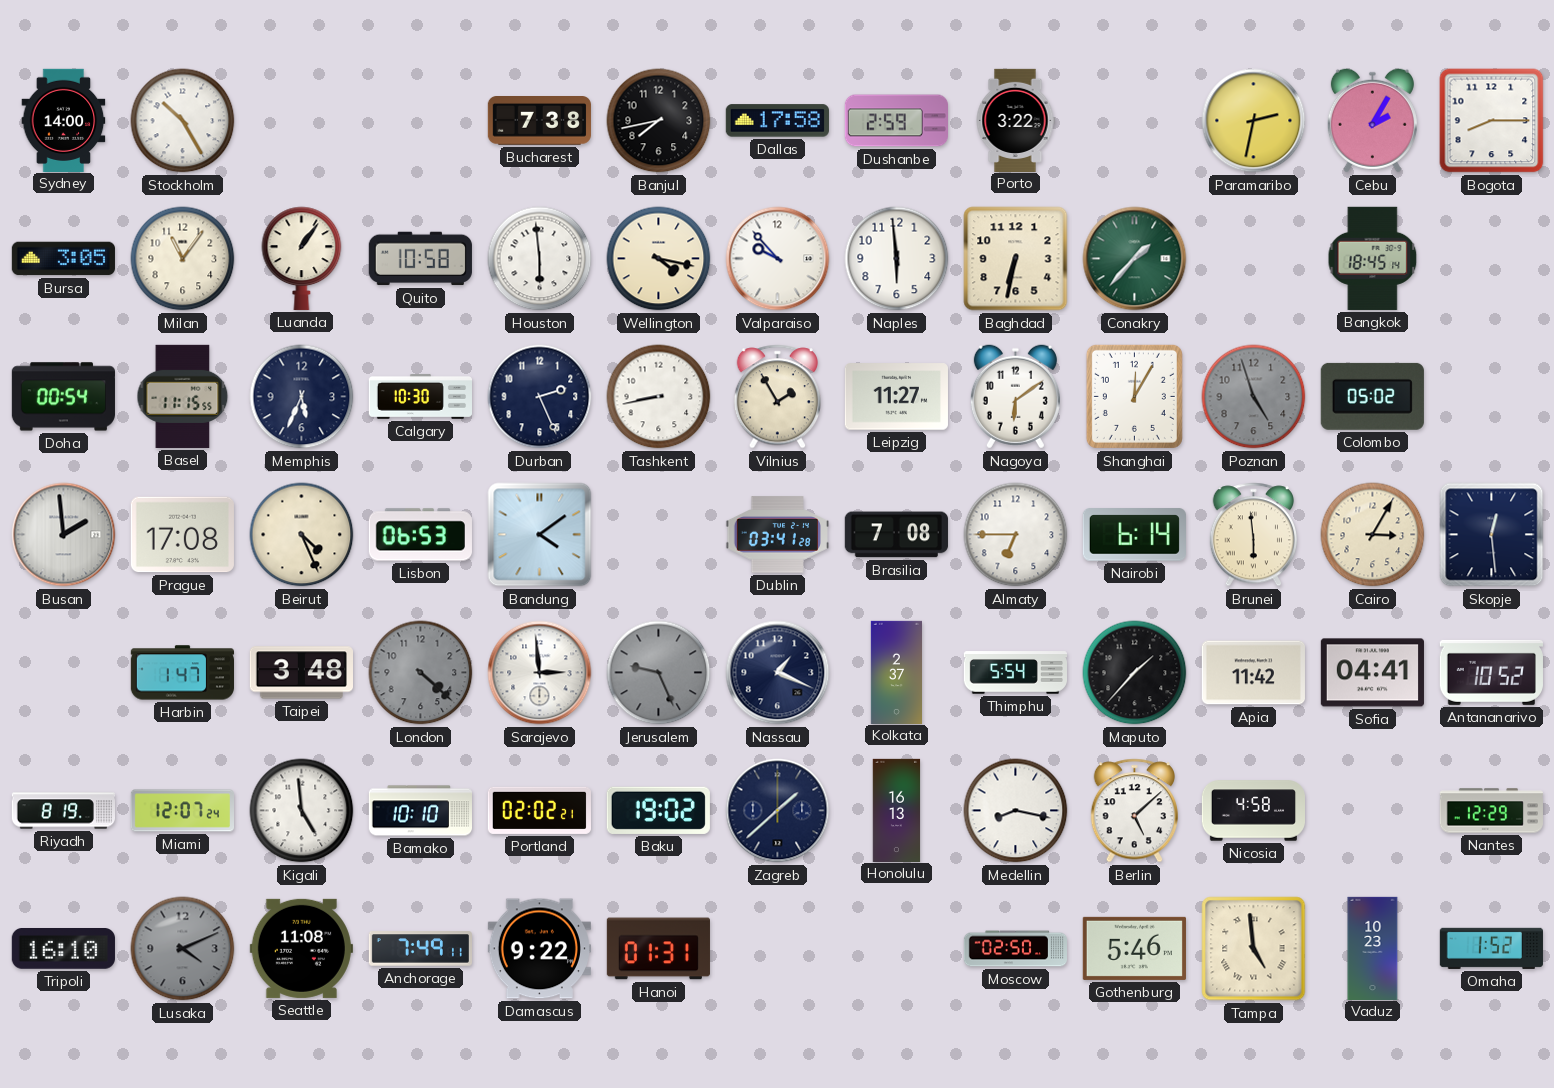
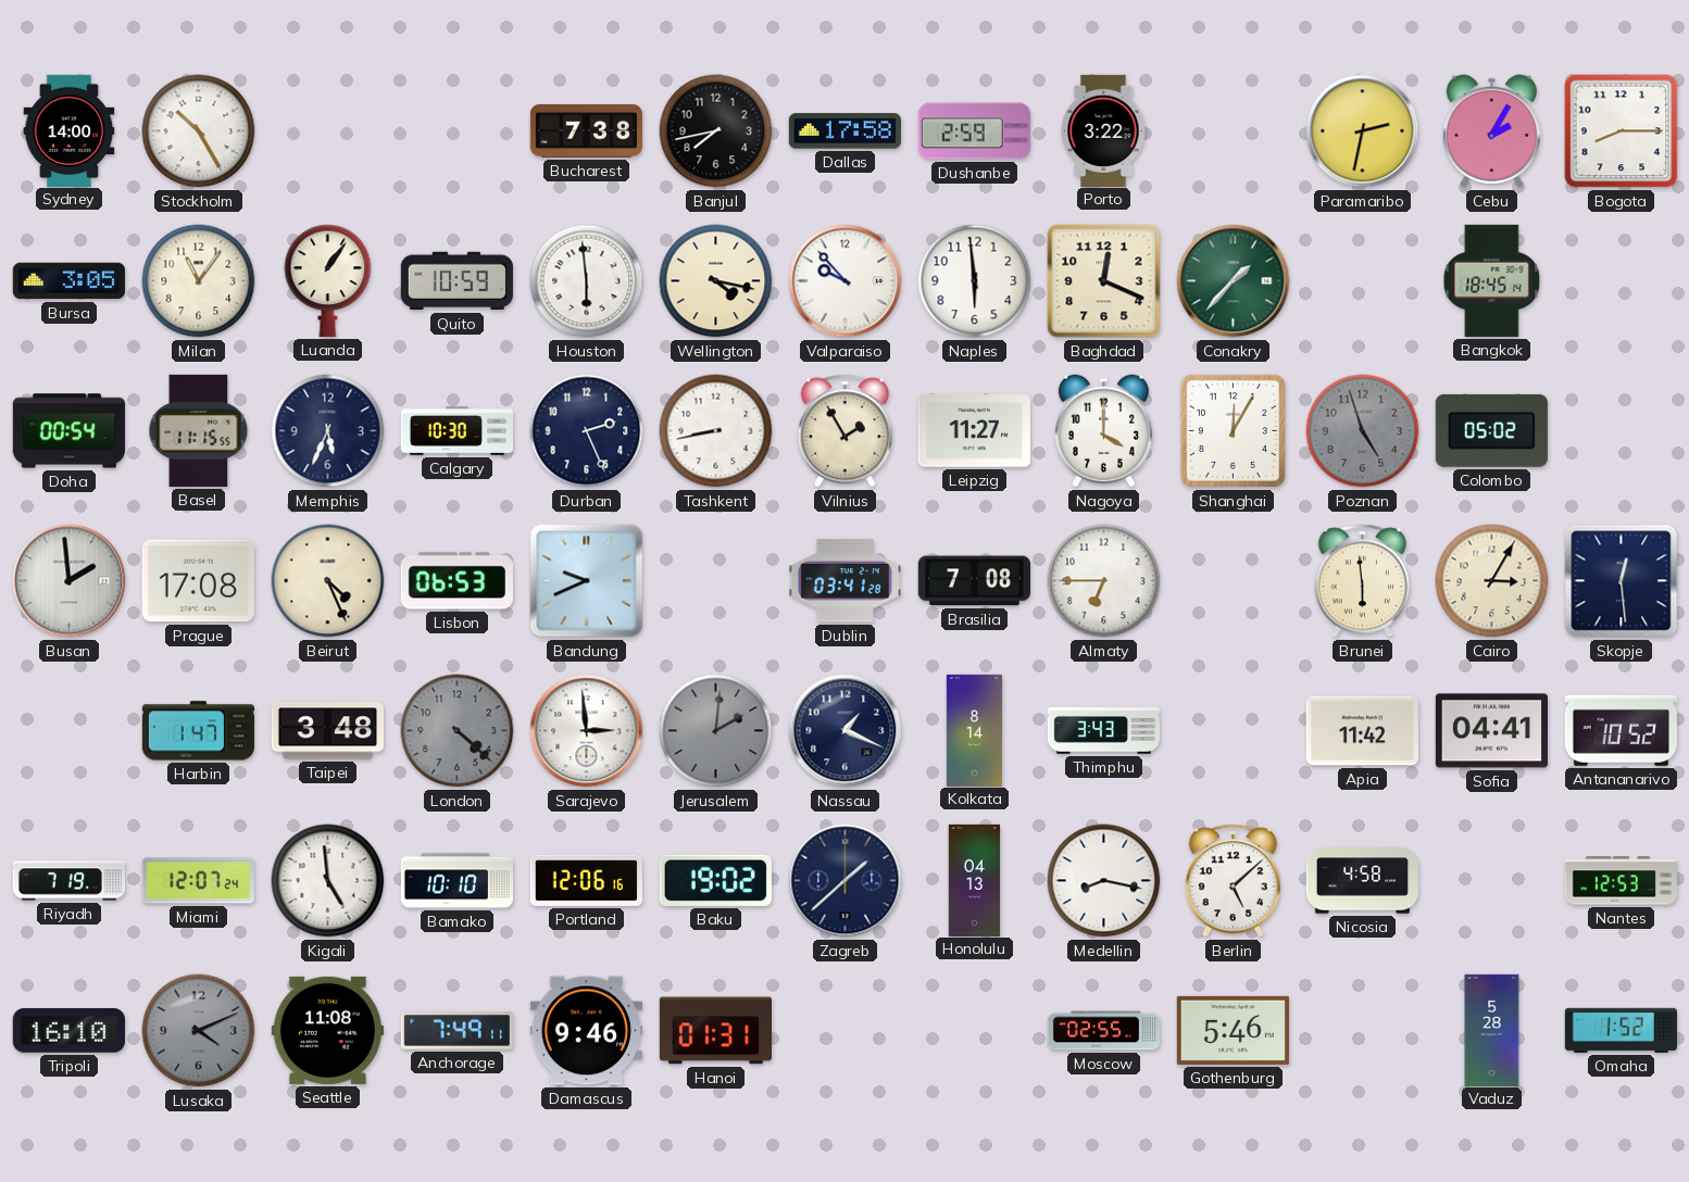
Quito: 10:58 -> 10:59 (456, 281)
Baghdad: 6:32 -> 12:19 (1104, 281)
Nagoya: 6:09 -> 4:00 (1103, 431)
Bandung: 4:09 -> 9:41 (587, 581)
Nairobi: 6:14 -> none (1134, 535)
Jerusalem: 9:26 -> 2:01 (716, 731)
Kolkata: 2:37 -> 8:14 (974, 730)
Thimphu: 5:54 -> 3:43 (1103, 731)
Maputo: 1:37 -> none (1135, 673)
Riyadh: 8:19 -> 7:19 (68, 881)
Portland: 02:02 -> 12:06 (586, 880)
Honolulu: 16:13 -> 04:13 (975, 880)
Nantes: 12:29 -> 12:53 (1621, 881)
Damascus: 9:22 -> 9:46 (586, 1031)
Moscow: 02:50 -> 02:55 (1103, 1031)
Tampa: 4:59 -> none (1254, 949)
Vaduz: 10:23 -> 5:28 (1492, 1030)
